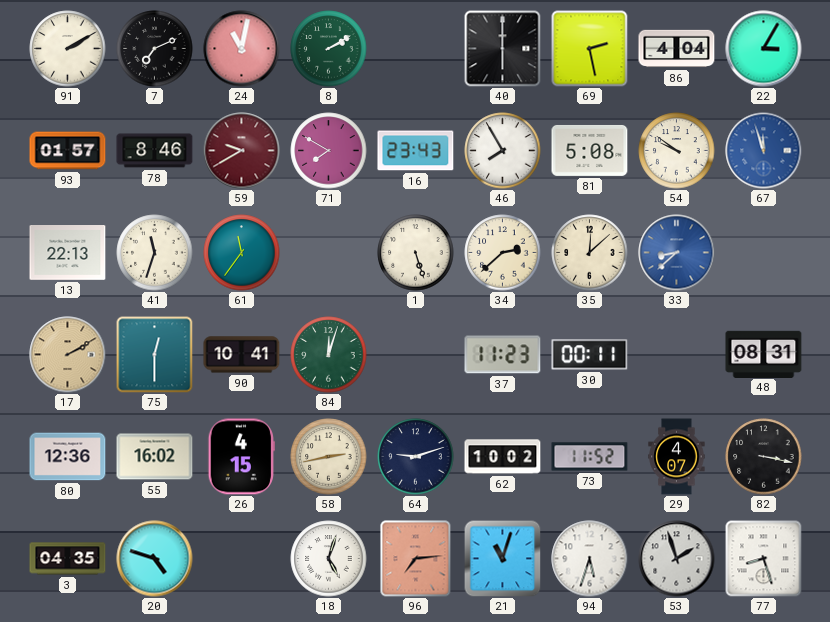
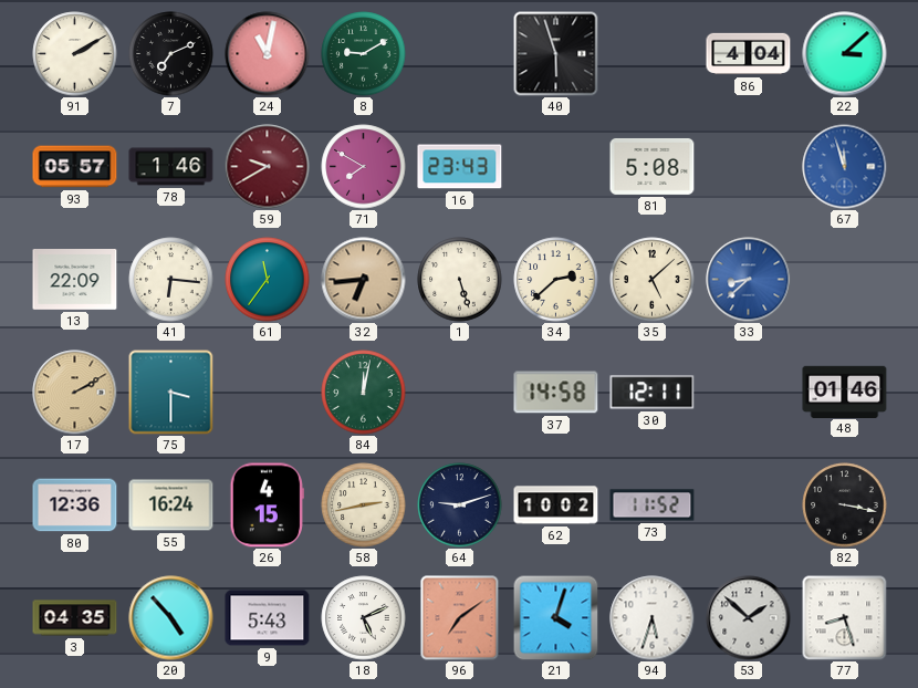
8: 2:10 -> 9:10 (364, 54)
40: 6:00 -> 5:57 (556, 54)
69: 2:28 -> none (590, 49)
22: 3:05 -> 3:08 (845, 54)
93: 01:57 -> 05:57 (75, 167)
78: 8:46 -> 1:46 (171, 167)
46: 7:55 -> none (503, 151)
54: 9:51 -> none (677, 151)
13: 22:13 -> 22:09 (75, 280)
41: 11:33 -> 6:16 (171, 280)
32: none -> 6:44 (364, 280)
35: 12:08 -> 5:08 (653, 280)
75: 12:30 -> 3:30 (171, 393)
90: 10:41 -> none (242, 355)
84: 12:03 -> 12:02 (364, 393)
37: 11:23 -> 14:58 (556, 393)
30: 00:11 -> 12:11 (653, 393)
48: 08:31 -> 01:46 (845, 392)
55: 16:02 -> 16:24 (171, 505)
29: 4:07 -> none (677, 457)
20: 4:48 -> 4:53 (171, 618)
9: none -> 5:43 (268, 618)
18: 5:03 -> 5:11 (364, 618)
96: 7:14 -> 7:09 (460, 618)
21: 11:03 -> 4:03 (555, 617)
53: 1:57 -> 1:52 (749, 618)
